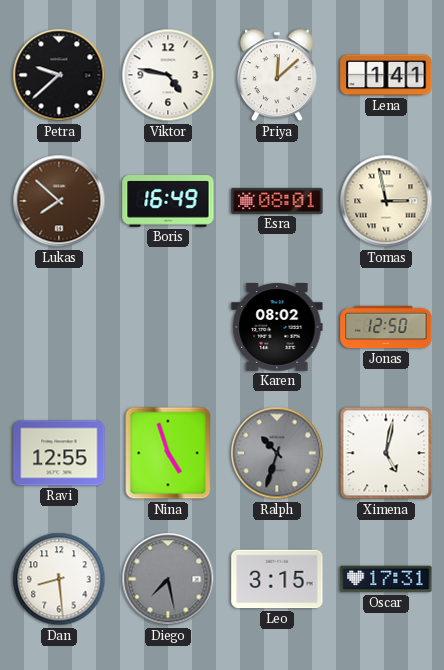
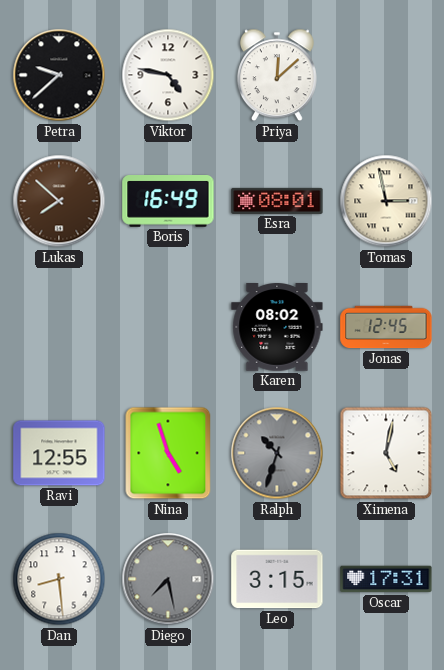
Lena: 1:41 -> none (386, 75)
Jonas: 12:50 -> 12:45 (386, 327)
